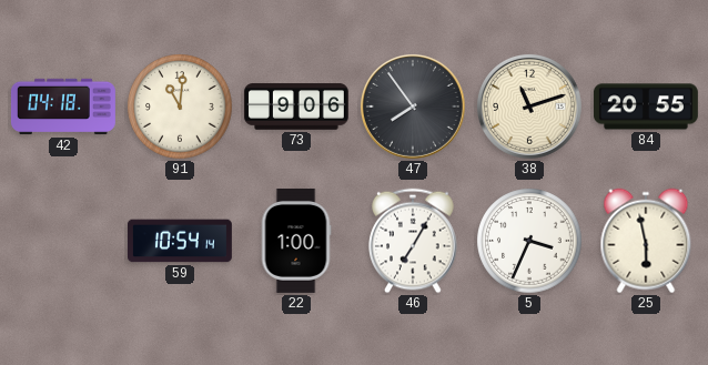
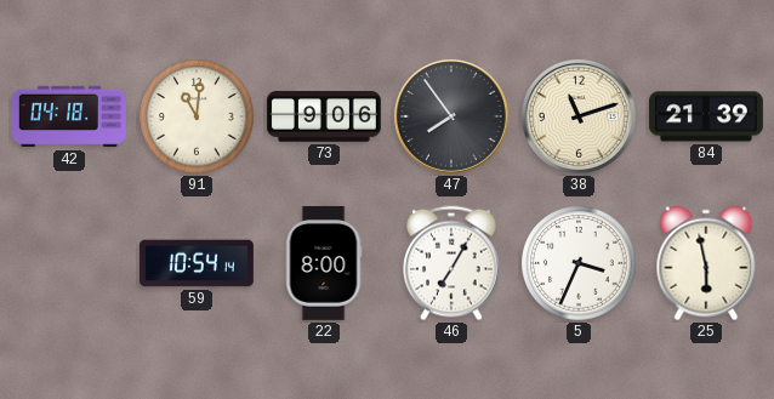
84: 20:55 -> 21:39 (706, 116)
22: 1:00 -> 8:00 (324, 263)
